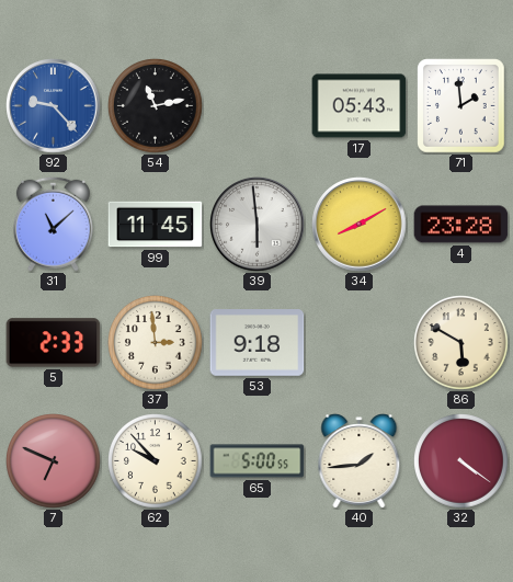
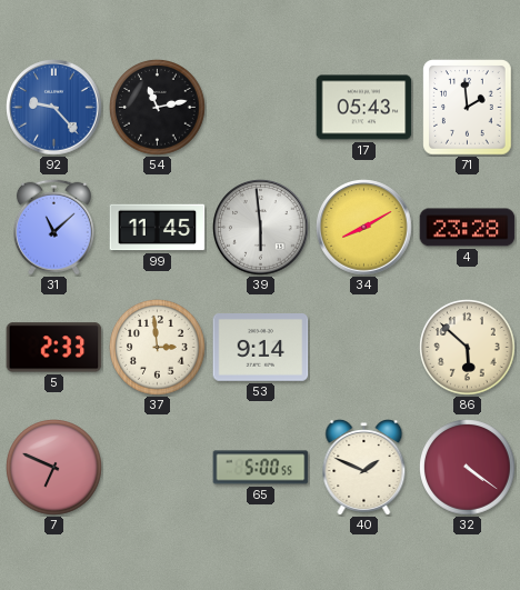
53: 9:18 -> 9:14 (261, 348)
86: 5:50 -> 5:52 (468, 348)
62: 9:53 -> none (156, 461)
40: 1:44 -> 1:49 (364, 468)
